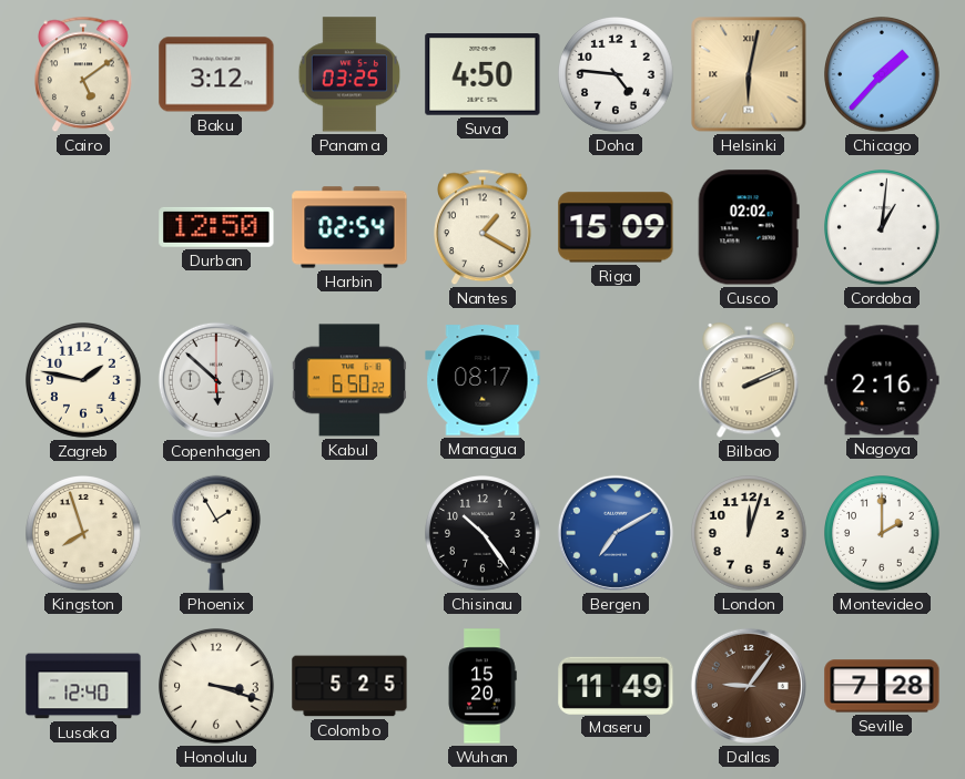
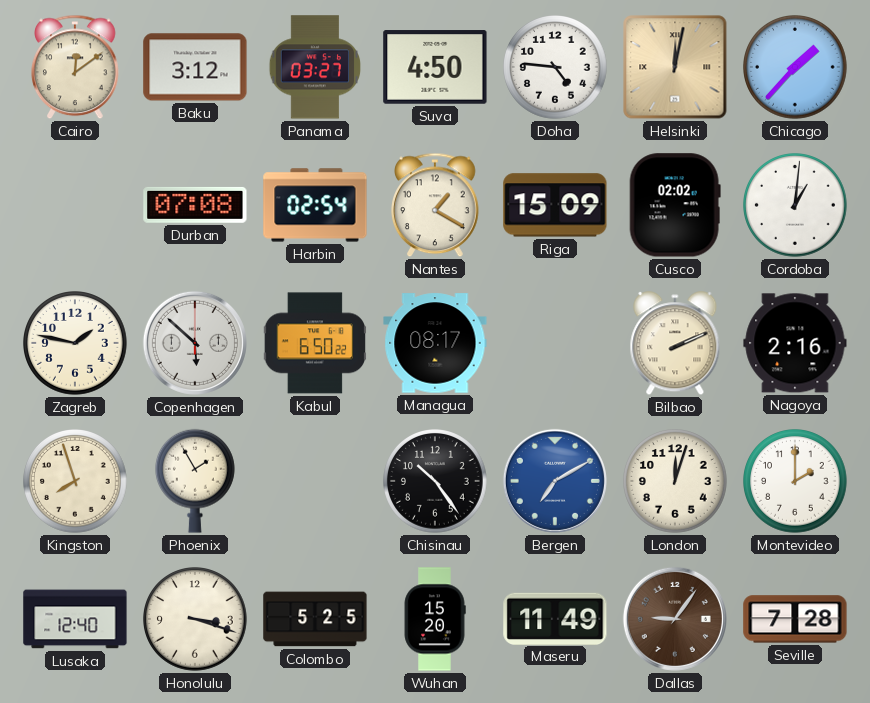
Cairo: 5:09 -> 12:09 (76, 67)
Panama: 03:25 -> 03:27 (315, 67)
Helsinki: 6:02 -> 12:02 (675, 67)
Durban: 12:50 -> 07:08 (195, 205)
